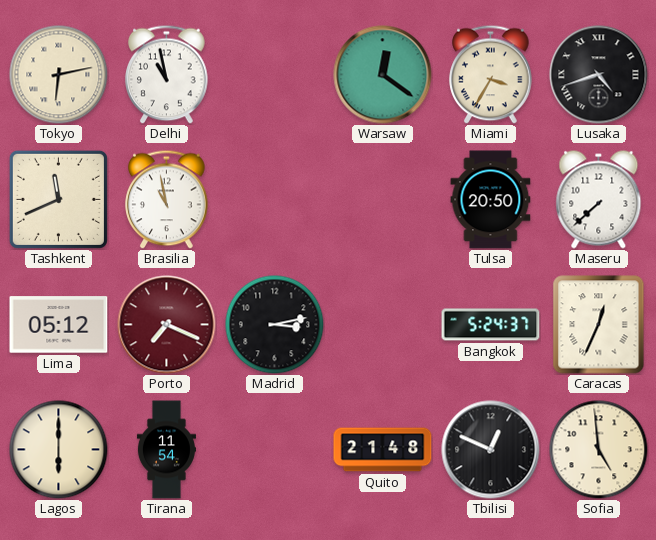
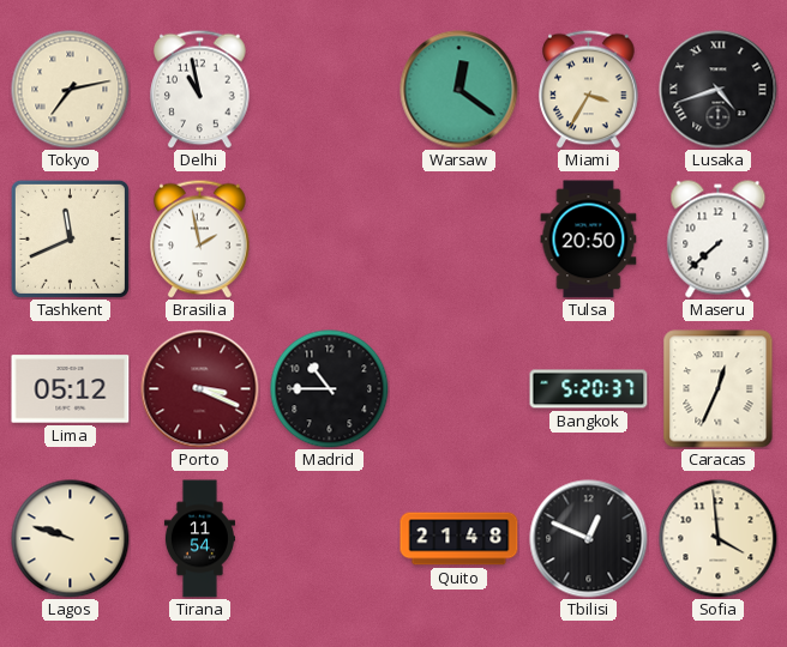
Tokyo: 6:13 -> 7:13 (71, 90)
Brasilia: 10:58 -> 1:58 (200, 238)
Porto: 7:19 -> 3:19 (200, 389)
Madrid: 3:13 -> 10:45 (330, 389)
Bangkok: 5:24 -> 5:20 (589, 389)
Lagos: 6:00 -> 9:48 (71, 539)
Sofia: 4:59 -> 3:59 (719, 539)
